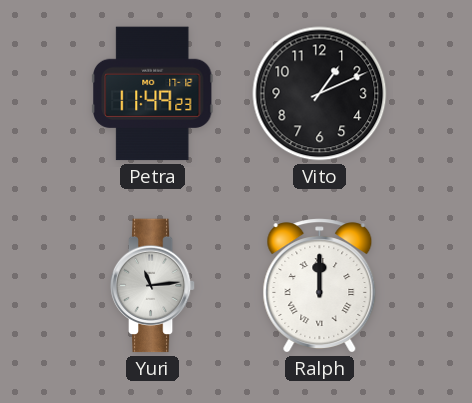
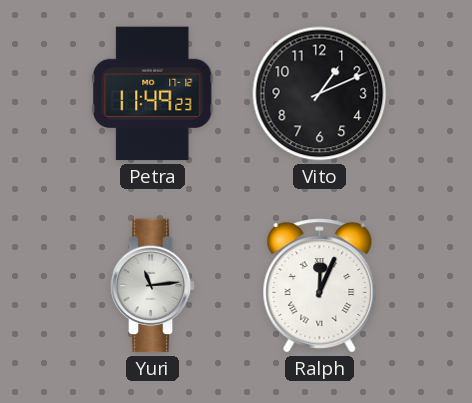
Ralph: 12:00 -> 12:04 (320, 286)
